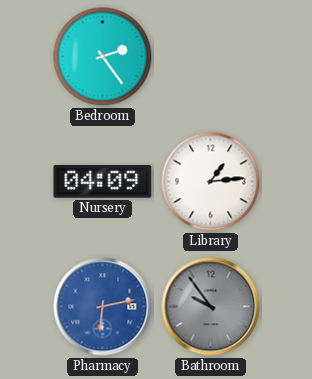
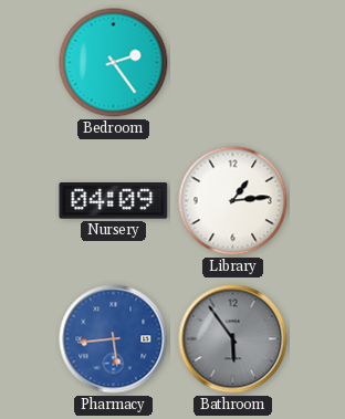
Pharmacy: 6:13 -> 5:44 (114, 339)
Bathroom: 9:54 -> 5:54 (233, 339)
